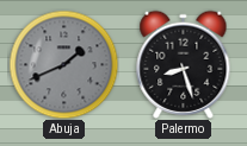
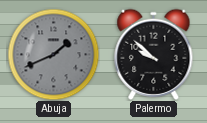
Palermo: 8:27 -> 9:52 (154, 54)
